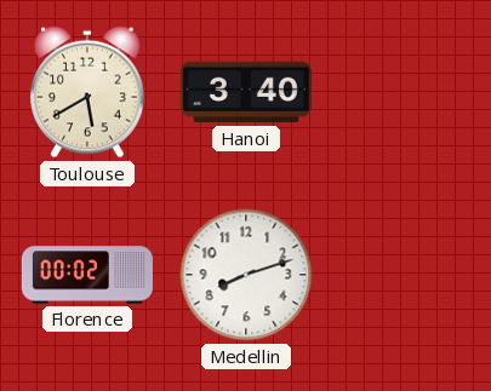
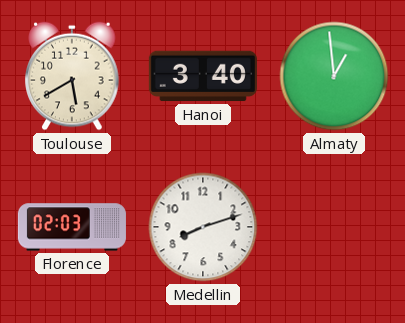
Almaty: none -> 12:59 (334, 76)
Florence: 00:02 -> 02:03 (72, 227)
